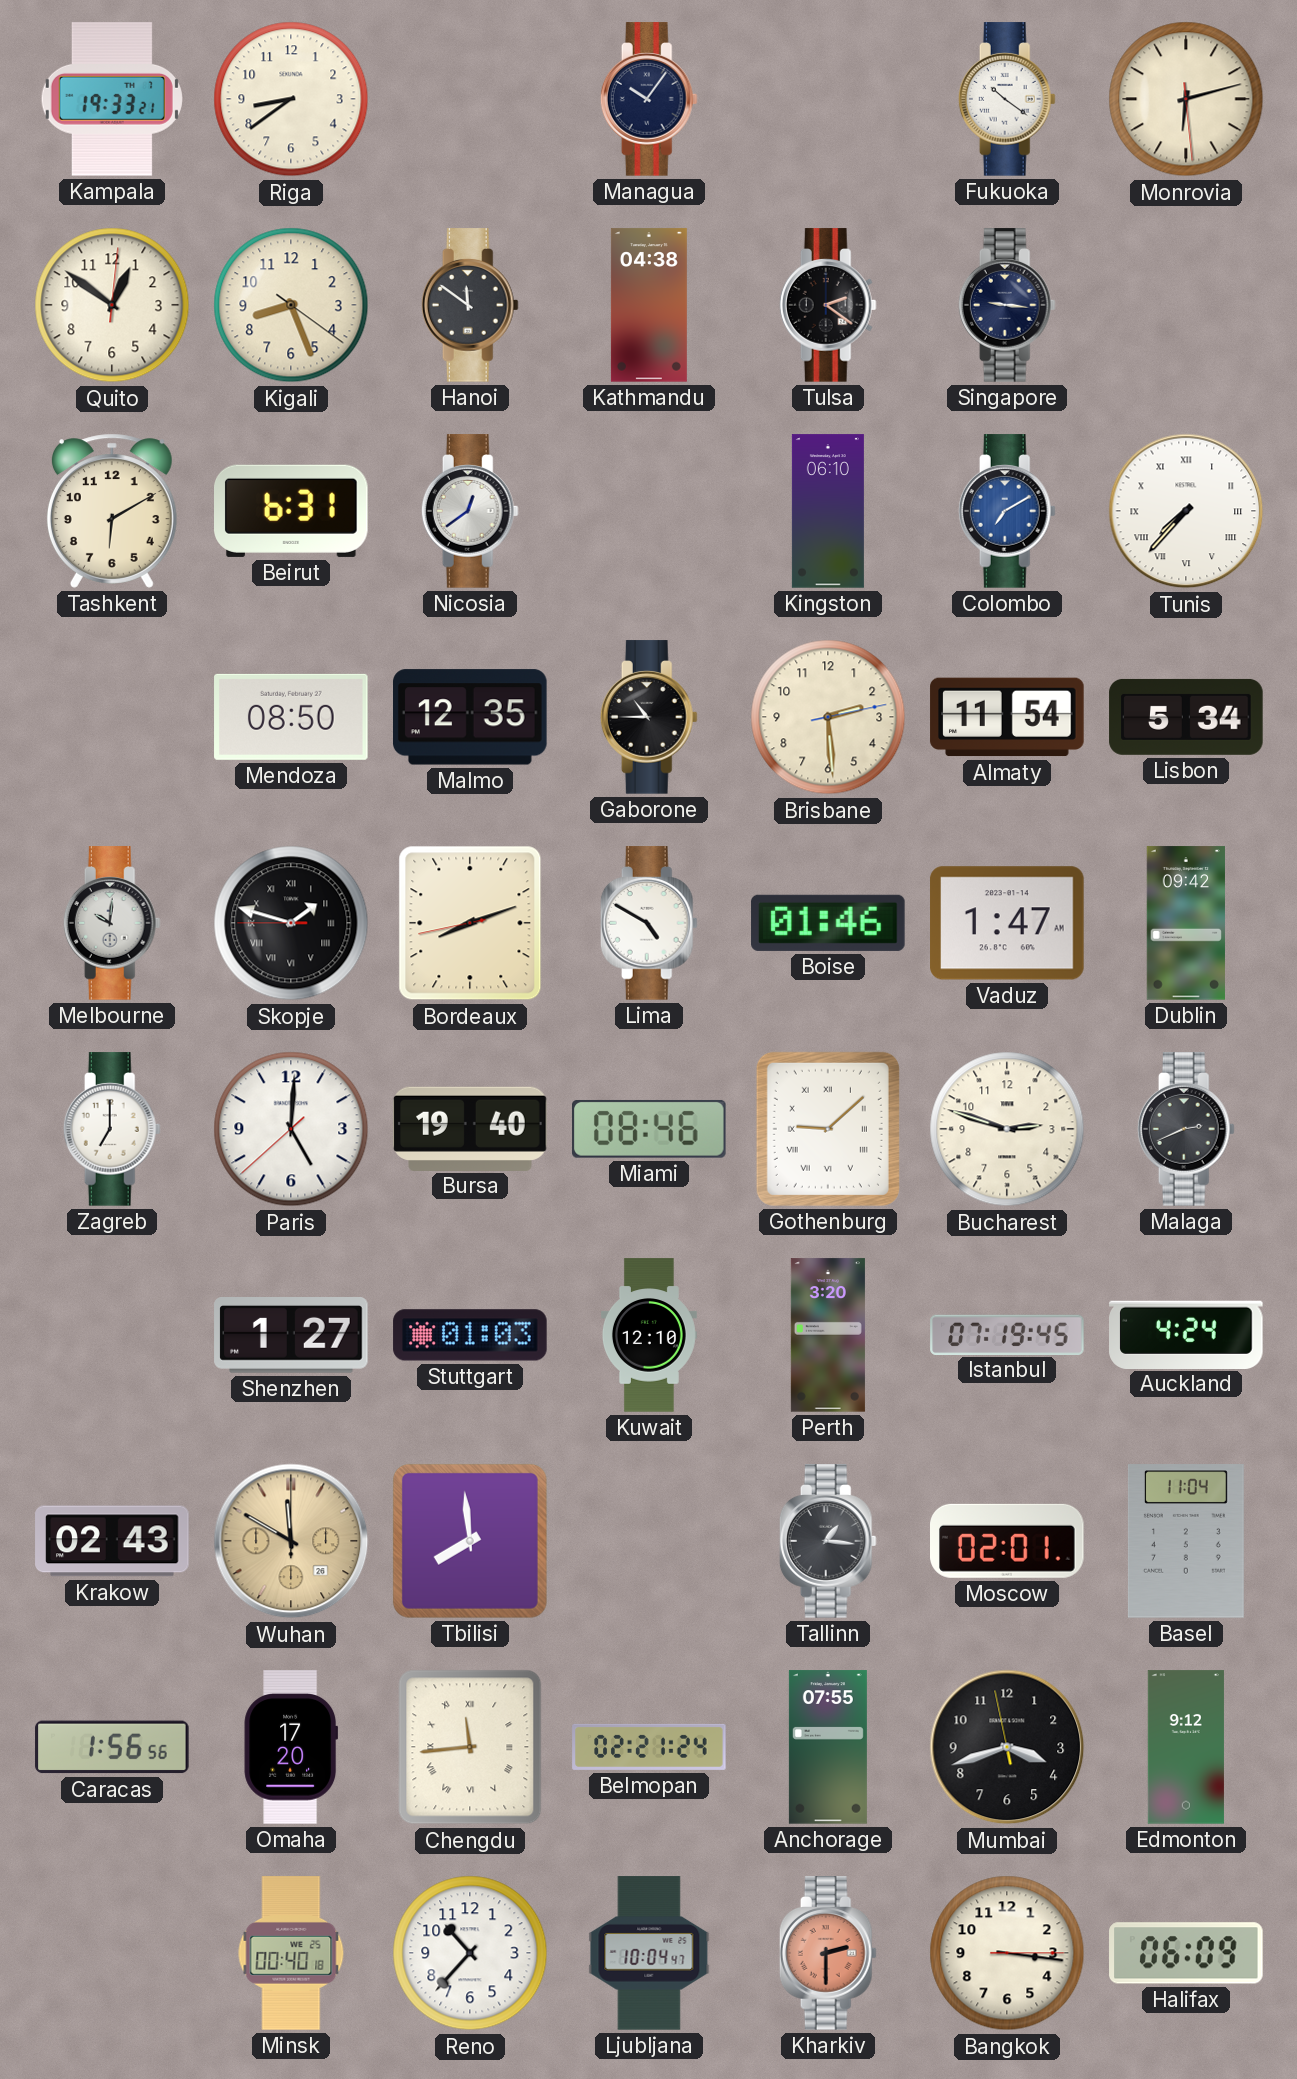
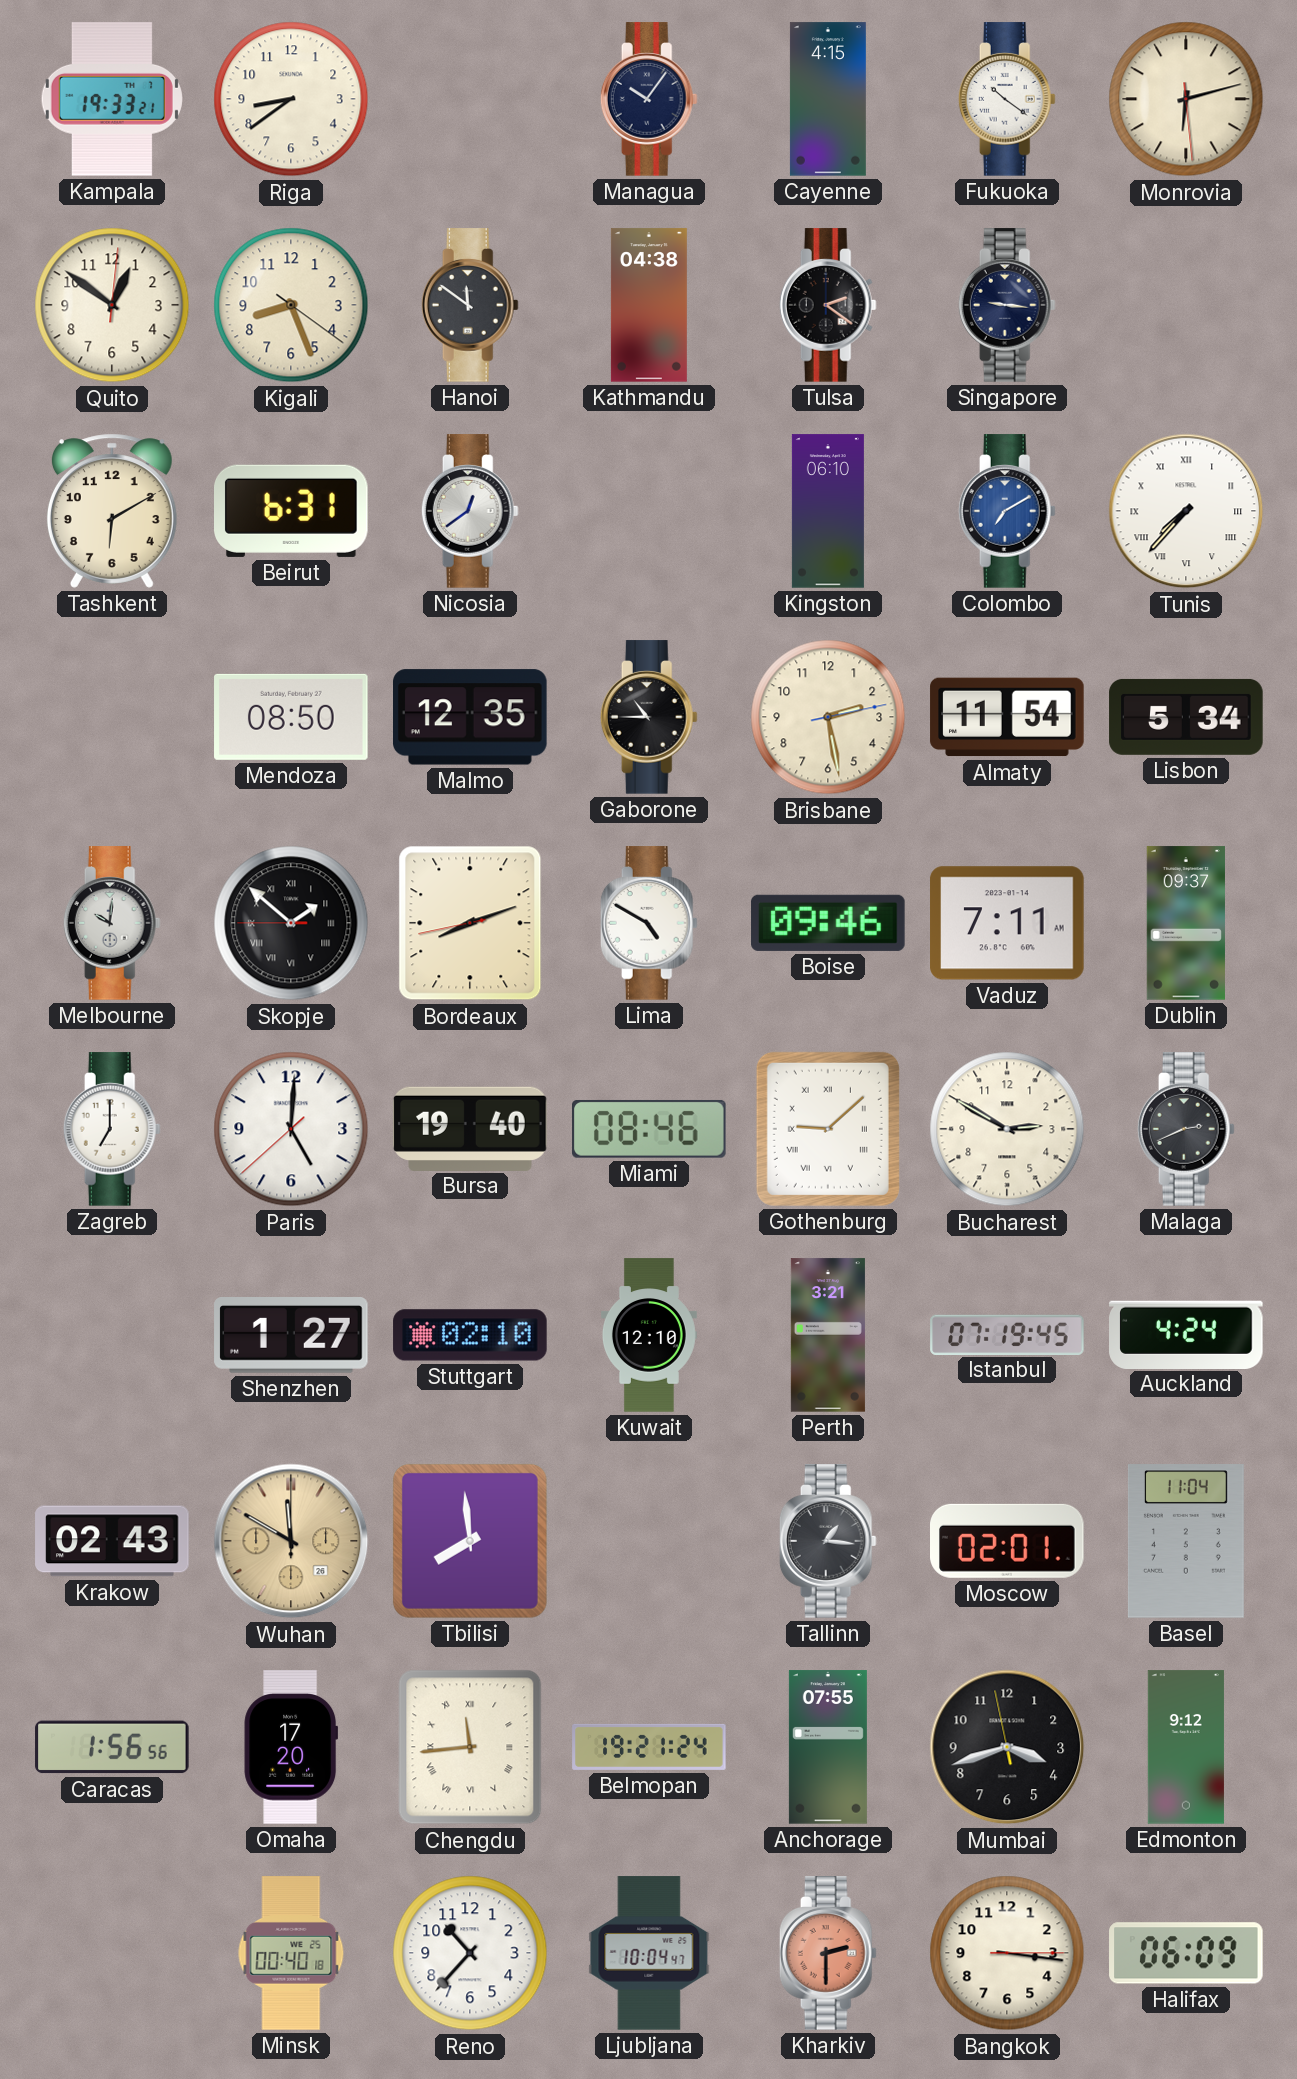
Cayenne: none -> 4:15 (828, 99)
Brisbane: 2:29 -> 2:28 (828, 717)
Skopje: 1:47 -> 1:51 (291, 923)
Boise: 01:46 -> 09:46 (828, 923)
Vaduz: 1:47 -> 7:11 (1007, 923)
Dublin: 09:42 -> 09:37 (1186, 923)
Bucharest: 2:48 -> 2:50 (1007, 1129)
Stuttgart: 01:03 -> 02:10 (470, 1335)
Perth: 3:20 -> 3:21 (828, 1335)
Belmopan: 02:21 -> 19:21 (649, 1747)
